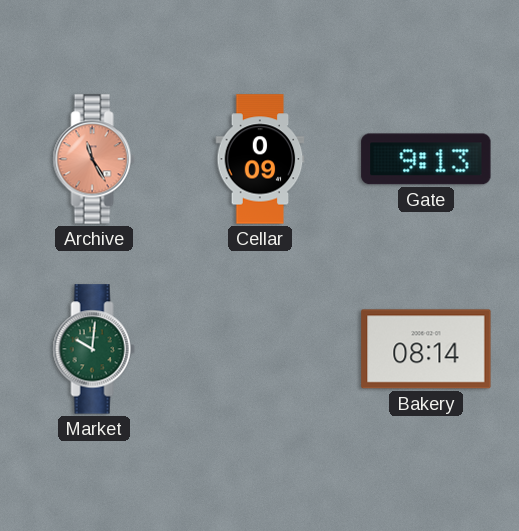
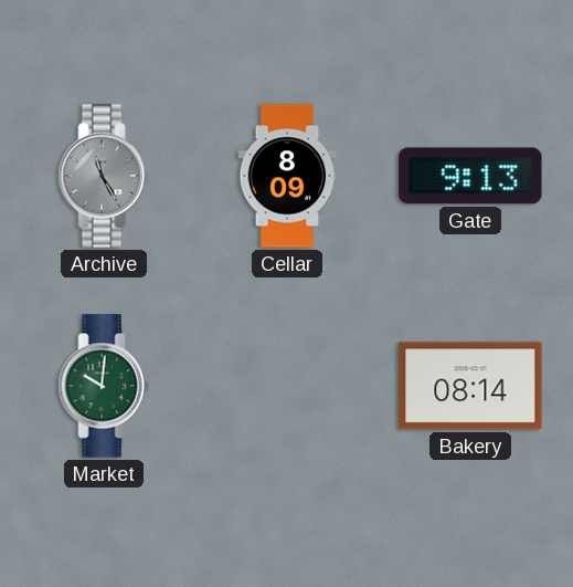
Archive dial: salmon -> grey (104, 176)
Cellar: 0:09 -> 8:09 (287, 176)
